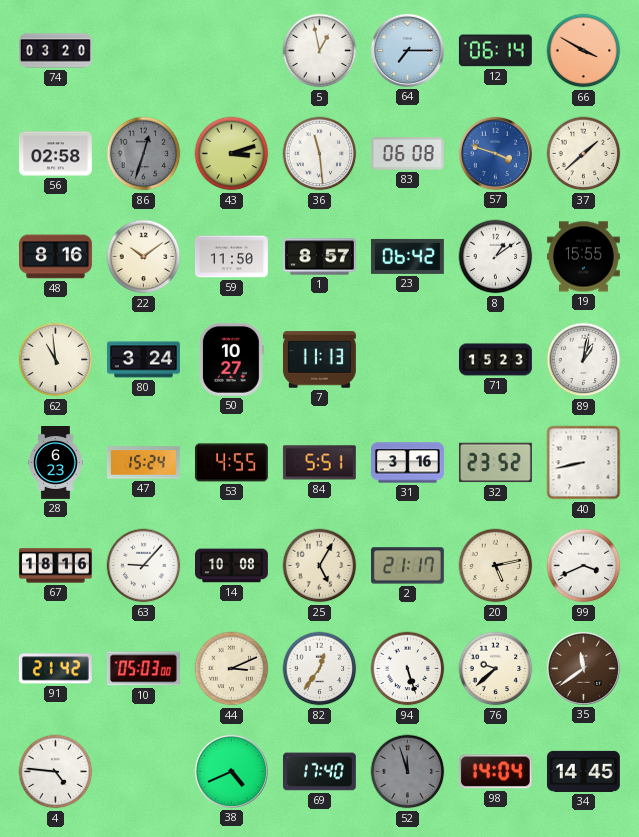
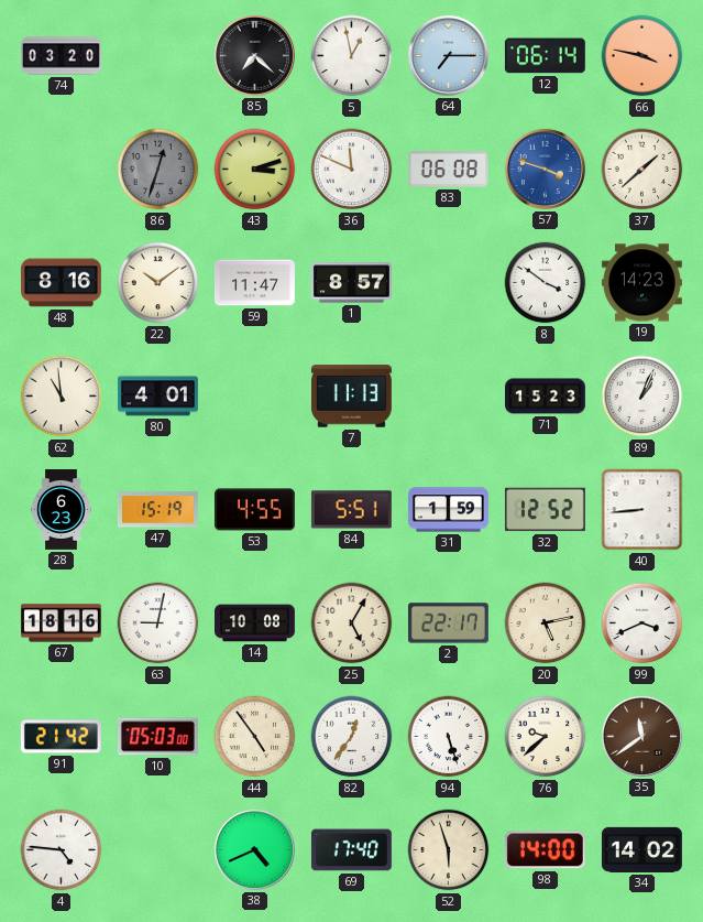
85: none -> 7:22 (254, 55)
66: 3:50 -> 3:47 (642, 56)
56: 02:58 -> none (55, 154)
36: 11:29 -> 11:49 (352, 170)
59: 11:50 -> 11:47 (255, 283)
23: 06:42 -> none (407, 256)
8: 1:09 -> 3:51 (546, 283)
19: 15:55 -> 14:23 (641, 283)
80: 3:24 -> 4:01 (158, 397)
50: 10:27 -> none (232, 359)
89: 1:02 -> 1:04 (642, 397)
47: 15:24 -> 15:19 (157, 510)
31: 3:16 -> 1:59 (449, 510)
32: 23:52 -> 12:52 (545, 510)
40: 8:43 -> 8:44 (642, 510)
63: 9:07 -> 9:02 (158, 623)
2: 21:17 -> 22:17 (448, 623)
44: 3:11 -> 4:54 (255, 737)
52: 11:57 -> 5:57 (449, 850)
52 dial: grey -> cream (449, 850)
98: 14:04 -> 14:00 (545, 850)
34: 14:45 -> 14:02 (641, 849)
